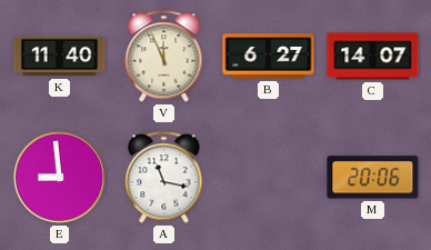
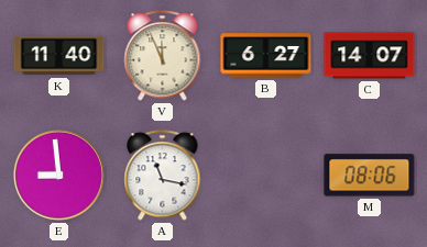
M: 20:06 -> 08:06 (370, 176)
